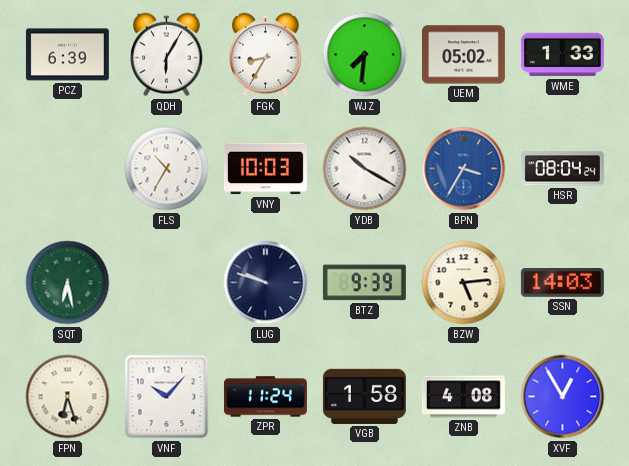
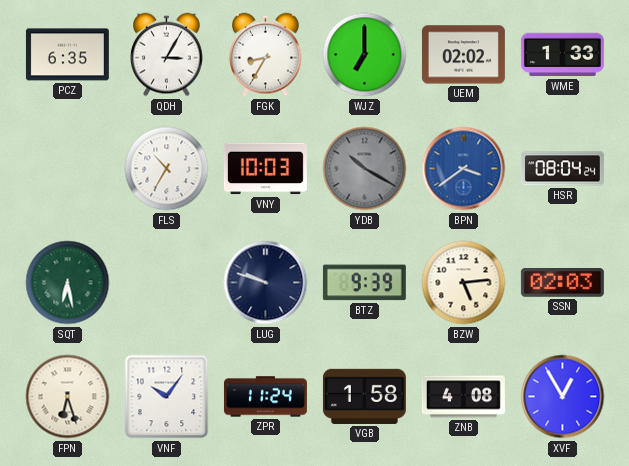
PCZ: 6:39 -> 6:35 (67, 55)
QDH: 6:05 -> 3:05 (167, 55)
WJZ: 7:31 -> 7:00 (365, 55)
UEM: 05:02 -> 02:02 (463, 55)
YDB dial: white -> grey (365, 169)
BPN: 3:35 -> 3:39 (464, 169)
SSN: 14:03 -> 02:03 (562, 283)
VNF: 10:07 -> 10:06 (167, 397)
